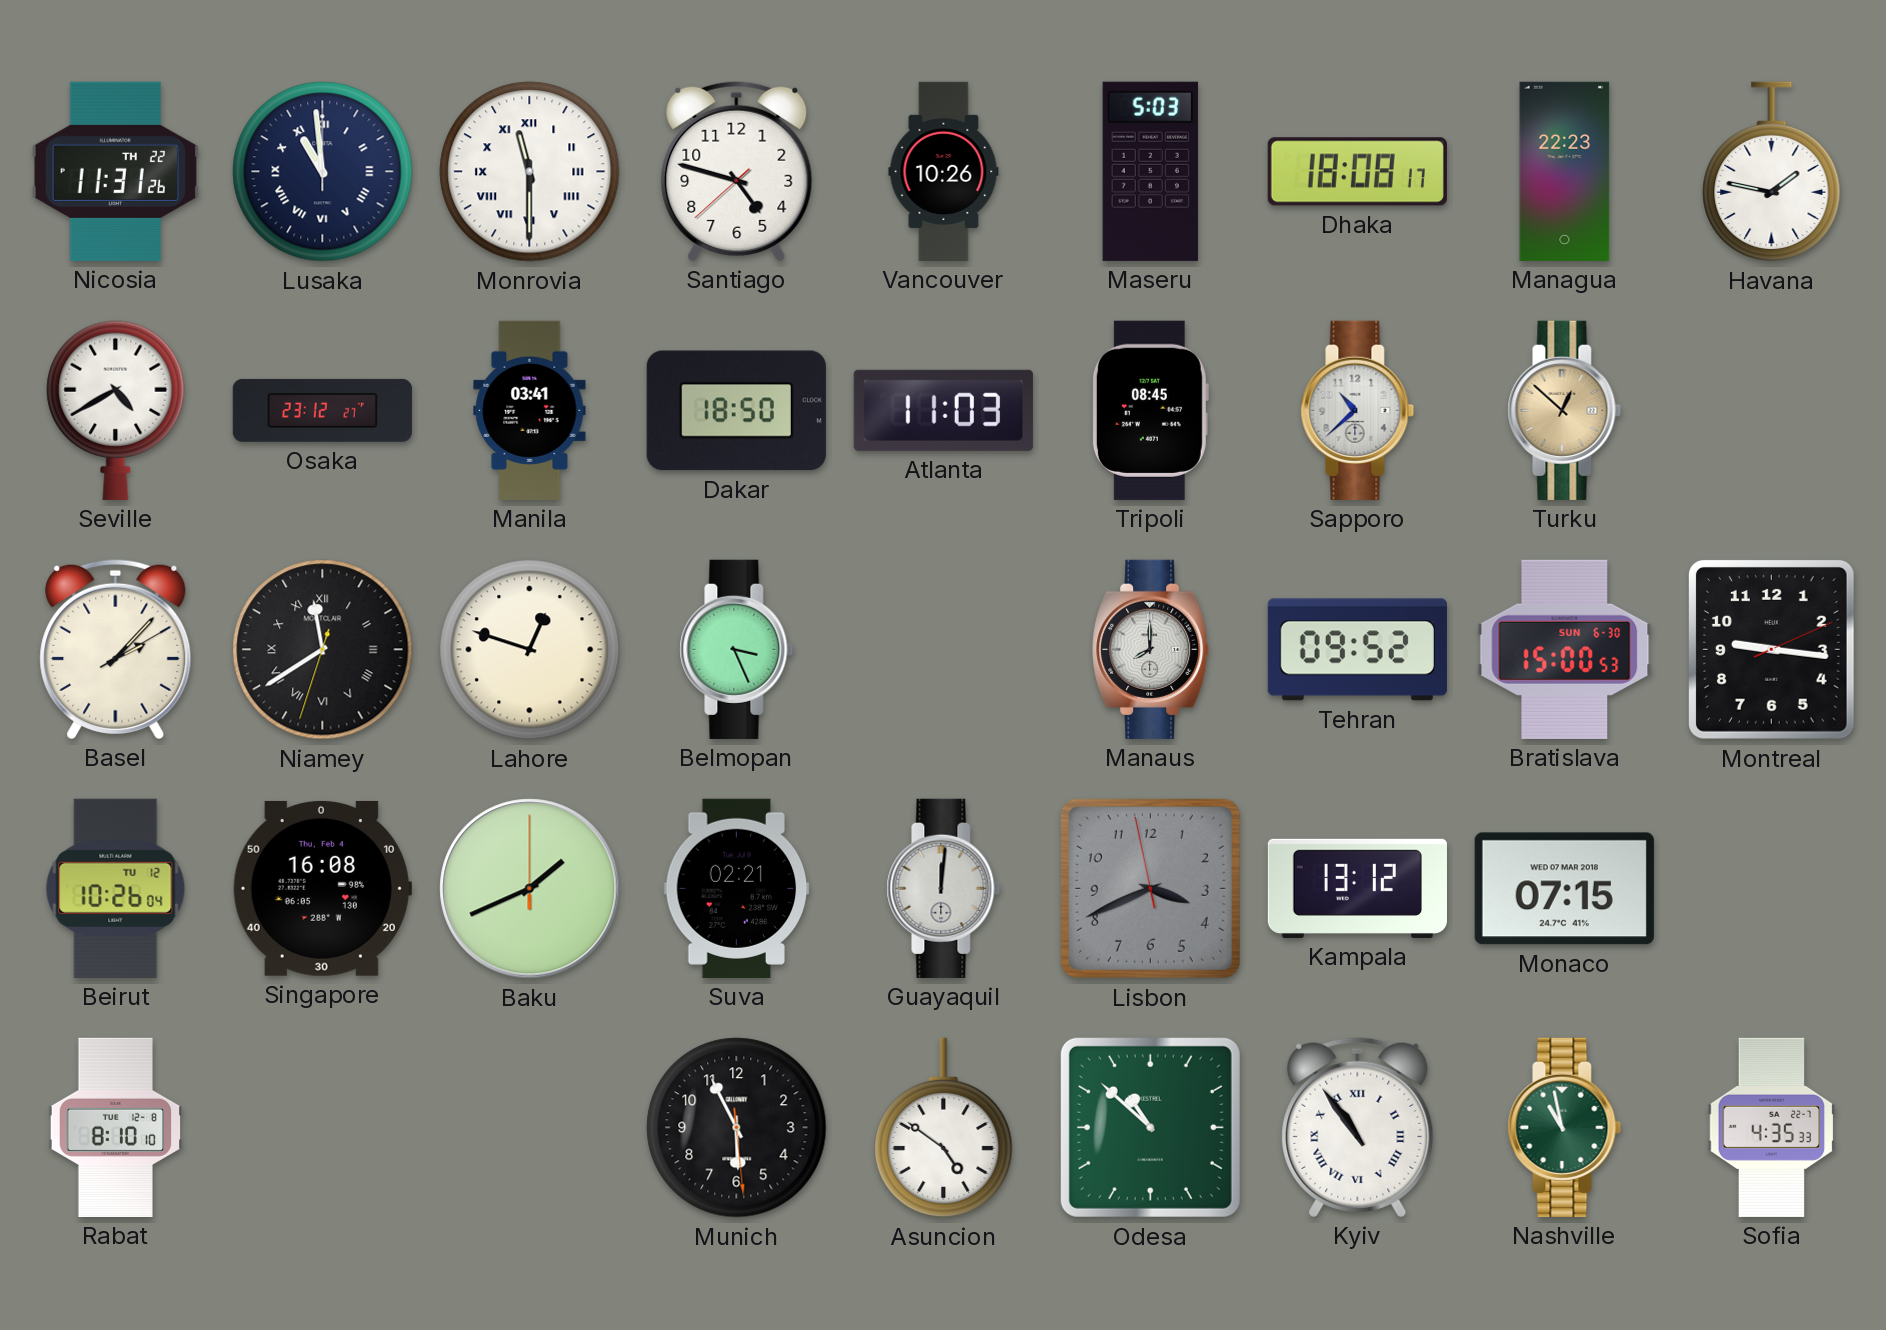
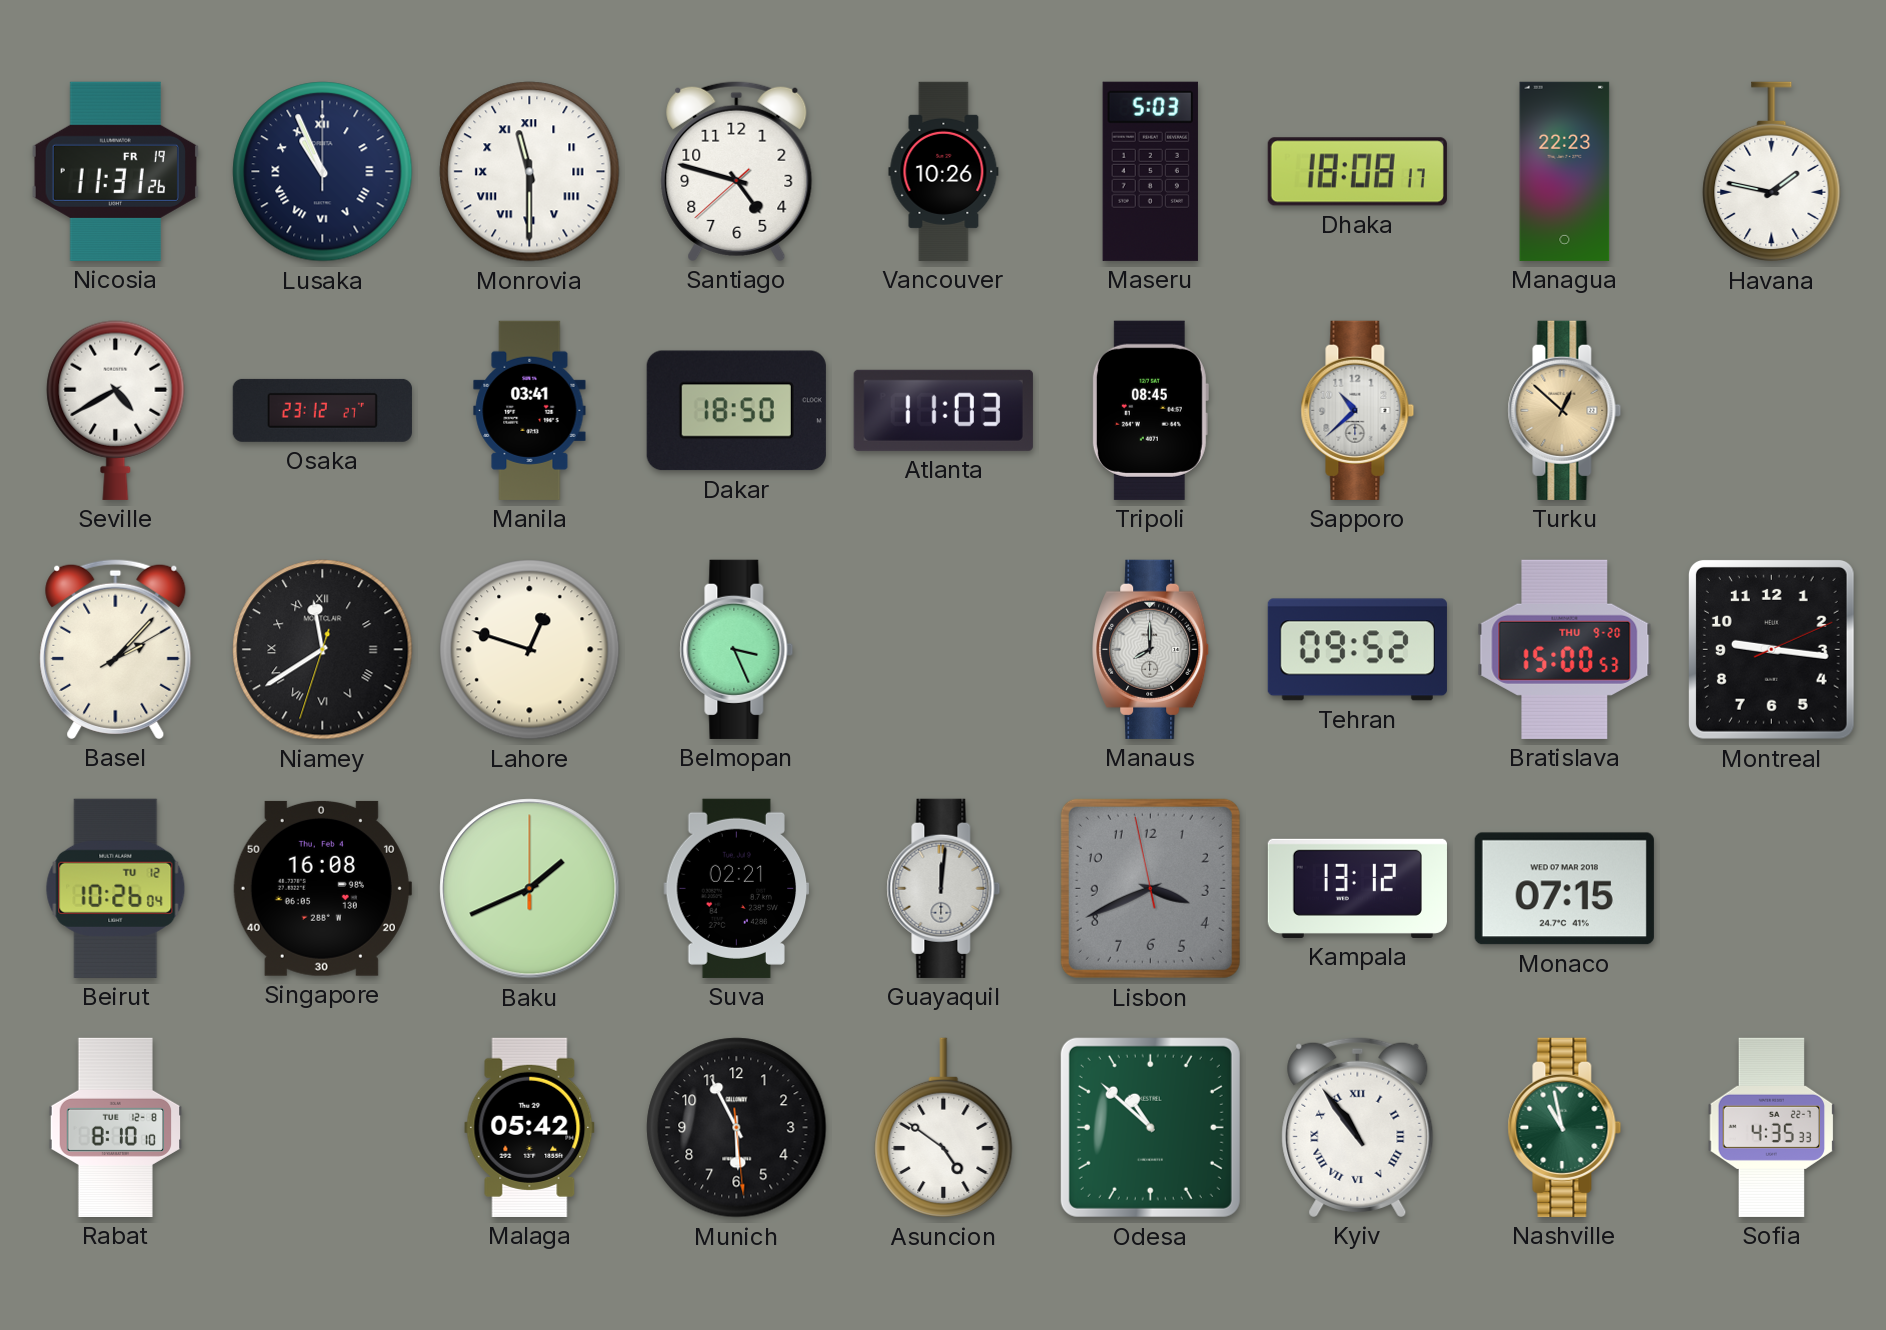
Nicosia date: TH 22 -> FR 19 (115, 171)
Lusaka: 10:59 -> 10:56 (323, 172)
Bratislava date: SUN 6-30 -> THU 9-20 (1565, 649)
Malaga: none -> 05:42 (530, 1127)
